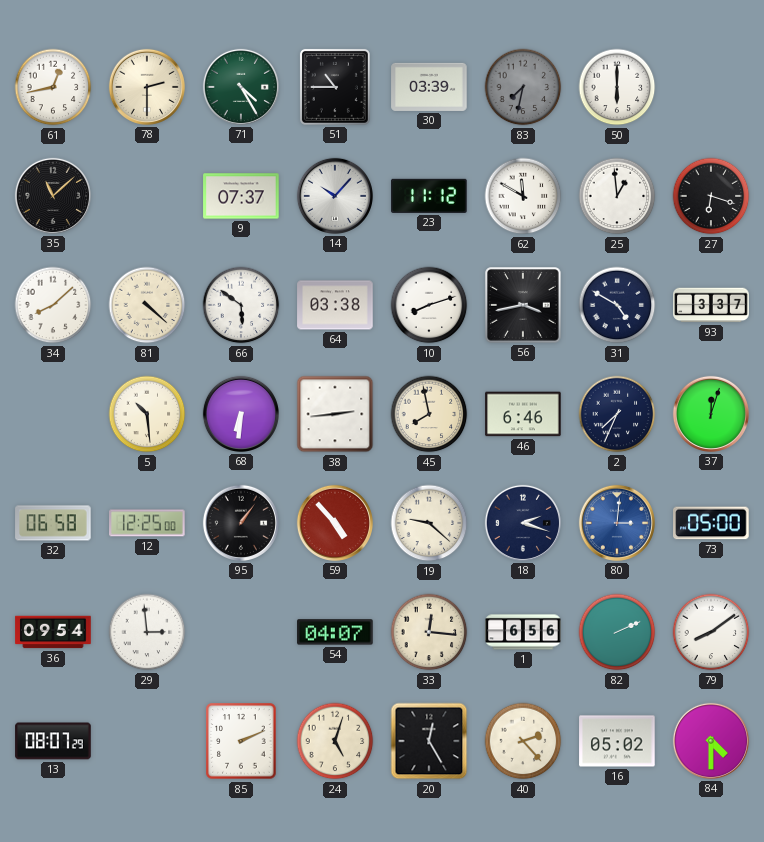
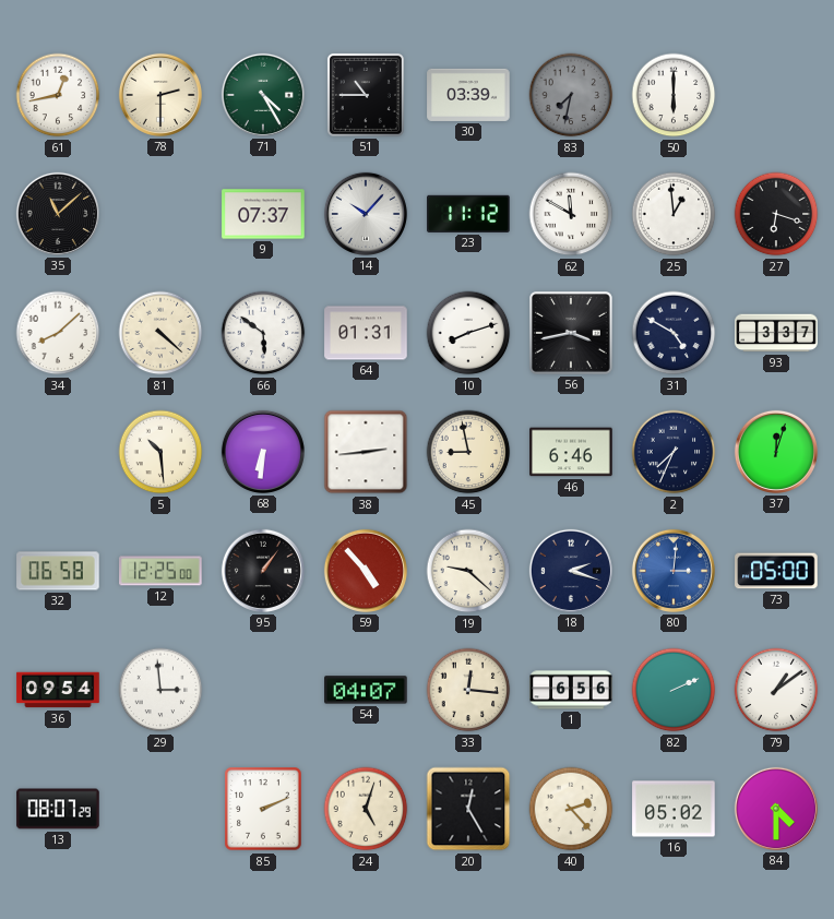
64: 03:38 -> 01:31 (366, 333)
45: 7:58 -> 8:58 (468, 452)
79: 8:09 -> 1:09 (776, 690)
